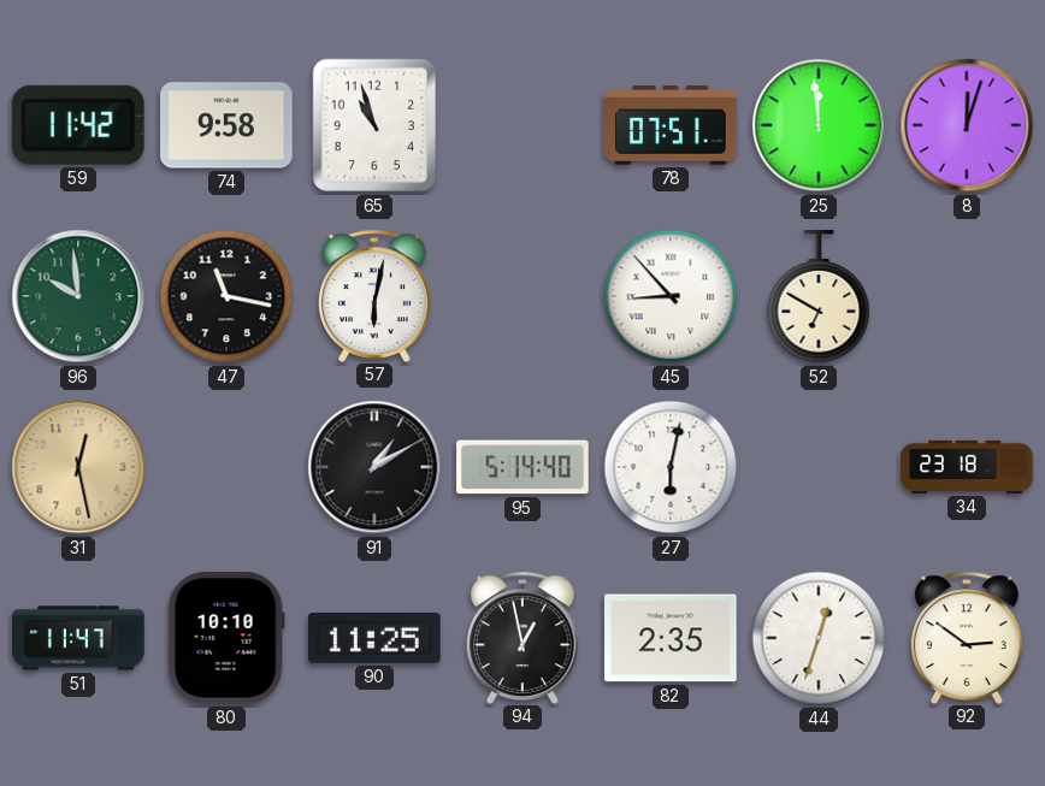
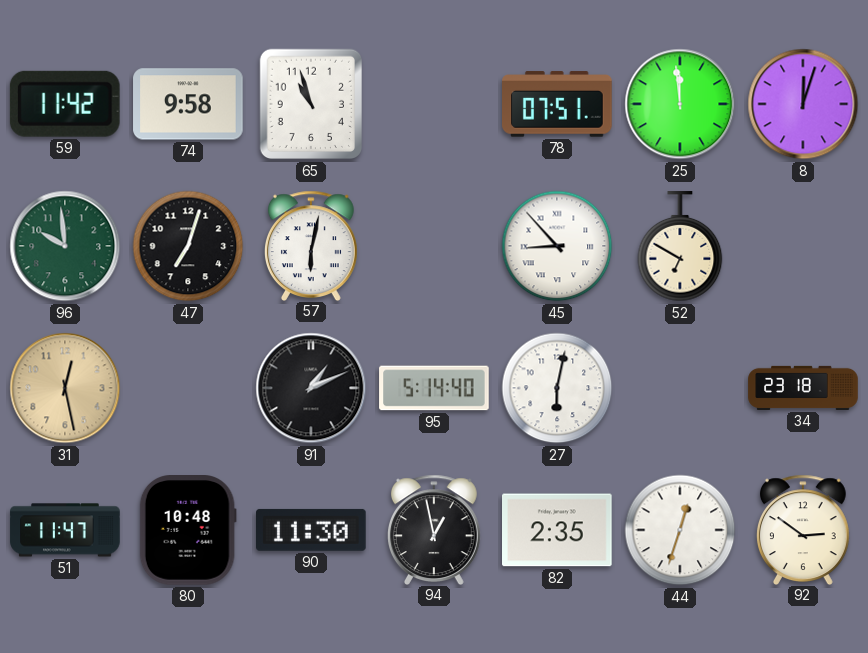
47: 11:17 -> 7:03 (188, 246)
91: 1:10 -> 1:11 (311, 388)
80: 10:10 -> 10:48 (188, 531)
90: 11:25 -> 11:30 (312, 530)
